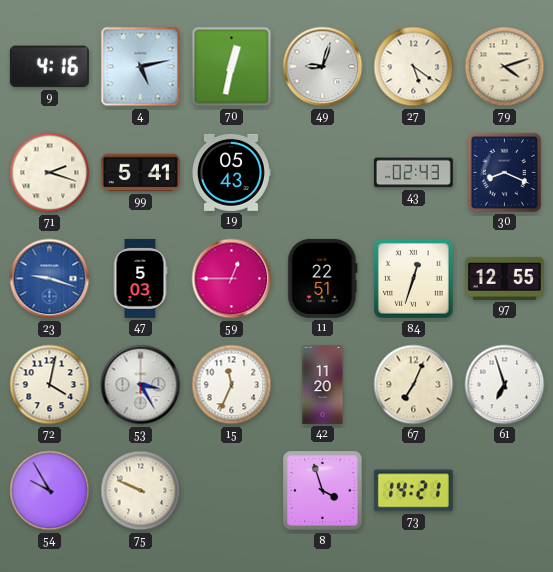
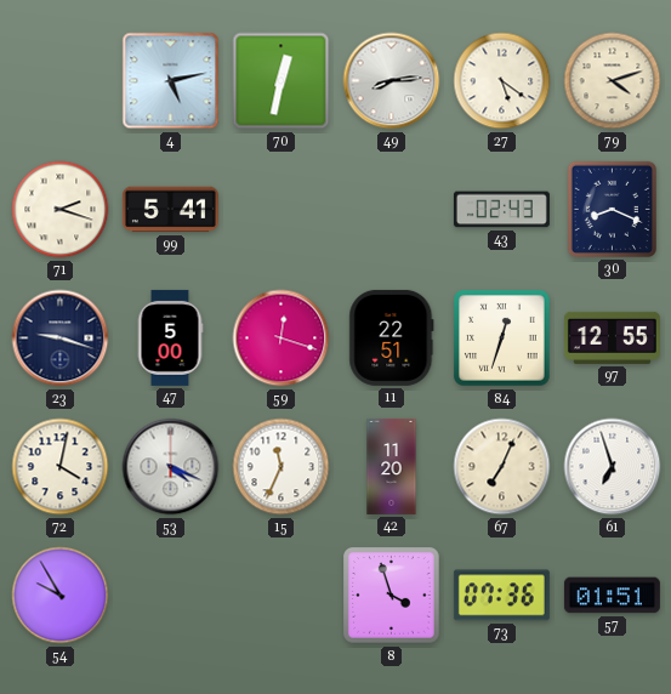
9: 4:16 -> none (49, 67)
49: 9:03 -> 8:14 (392, 81)
19: 05:43 -> none (231, 172)
23 dial: blue -> navy (61, 339)
47: 5:03 -> 5:00 (170, 337)
59: 12:45 -> 12:18 (282, 339)
53: 3:25 -> 4:19 (171, 467)
75: 9:49 -> none (141, 491)
73: 14:21 -> 07:36 (501, 596)
57: none -> 01:51 (612, 596)
